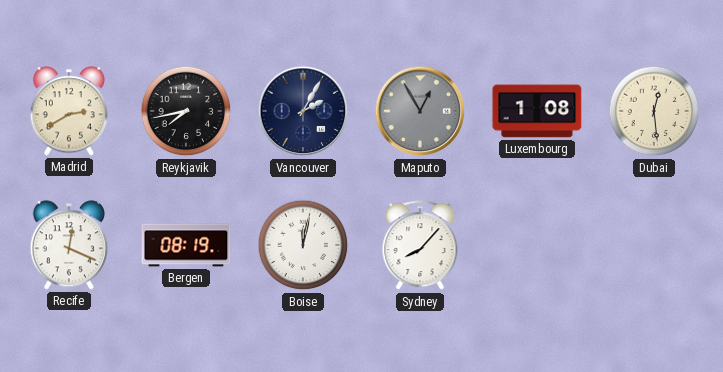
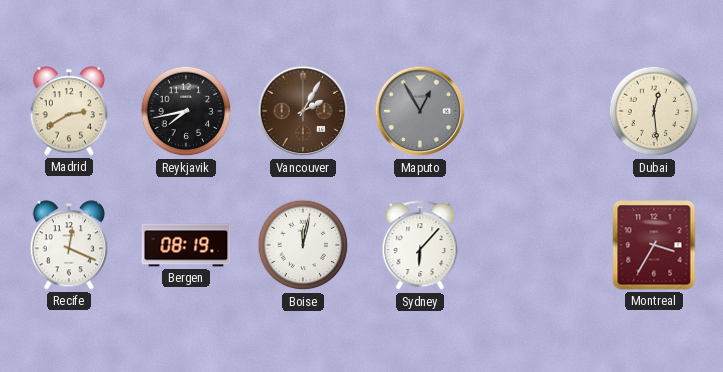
Vancouver dial: navy -> brown (303, 111)
Luxembourg: 1:08 -> none (537, 111)
Sydney: 8:07 -> 6:07 (420, 246)
Montreal: none -> 3:35 (654, 245)
